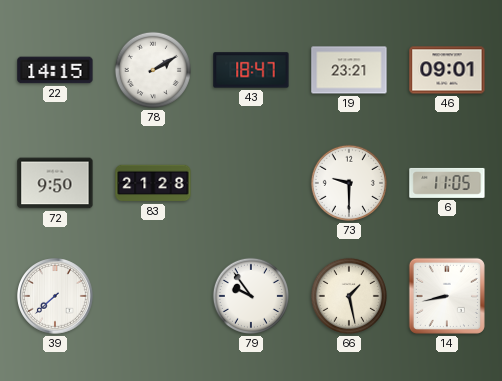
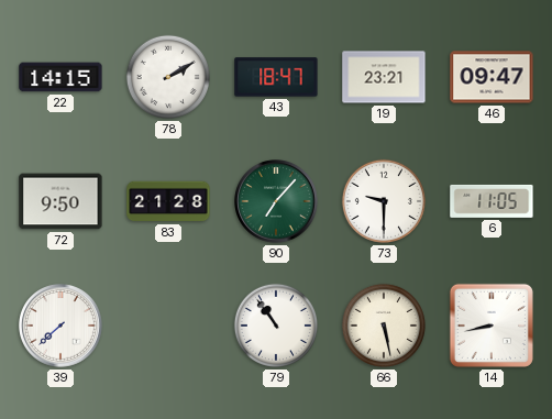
46: 09:01 -> 09:47 (492, 77)
90: none -> 7:07 (276, 201)
79: 9:54 -> 10:54 (276, 326)
66: 1:28 -> 5:28 (384, 326)
